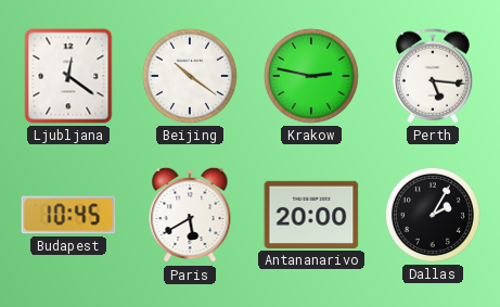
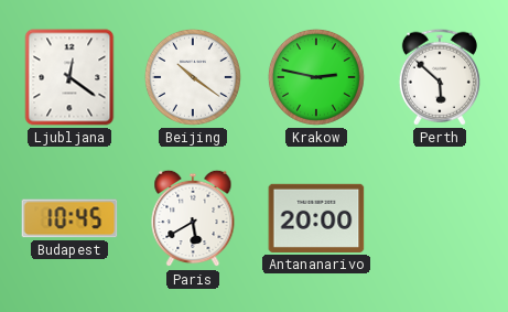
Perth: 5:16 -> 5:52 (440, 77)
Dallas: 2:05 -> none (433, 215)
